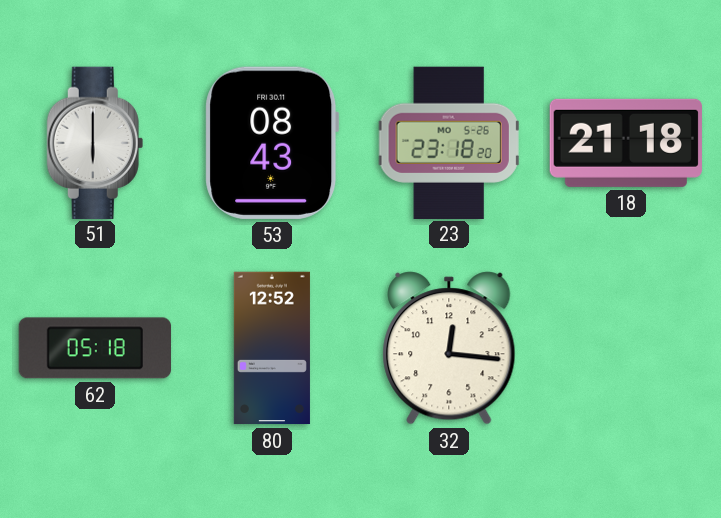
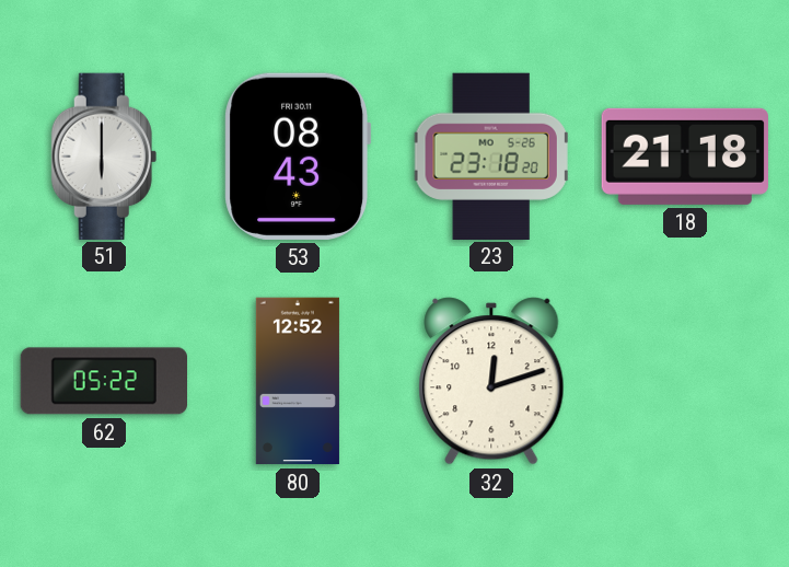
62: 05:18 -> 05:22 (103, 381)
32: 12:16 -> 12:12 (491, 381)
